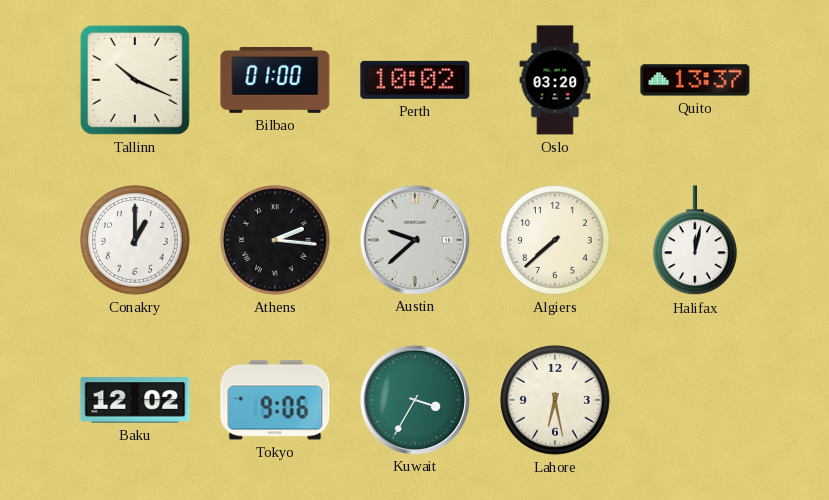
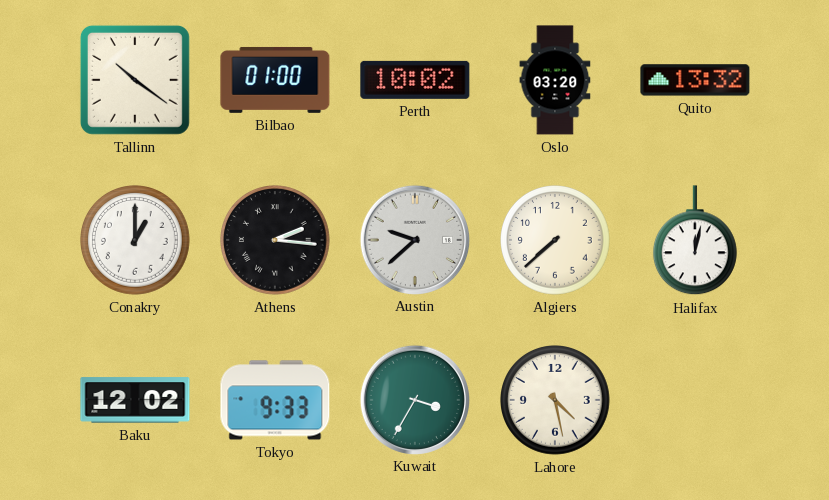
Tallinn: 10:19 -> 10:21 (135, 80)
Quito: 13:37 -> 13:32 (695, 80)
Tokyo: 9:06 -> 9:33 (275, 400)
Lahore: 6:28 -> 4:28 (556, 401)
